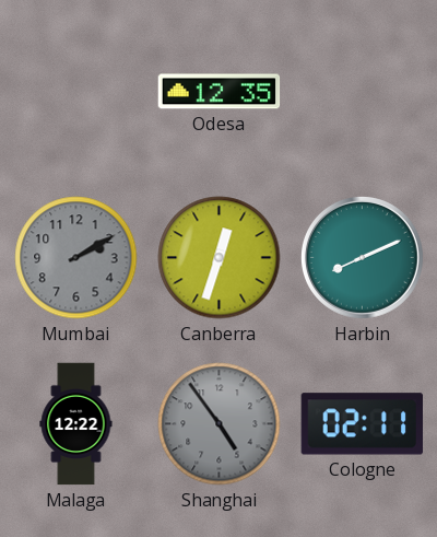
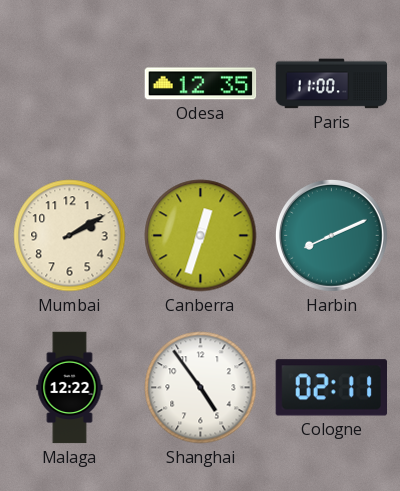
Paris: none -> 11:00 (332, 84)
Mumbai dial: grey -> cream (70, 236)
Shanghai dial: grey -> white (201, 388)
